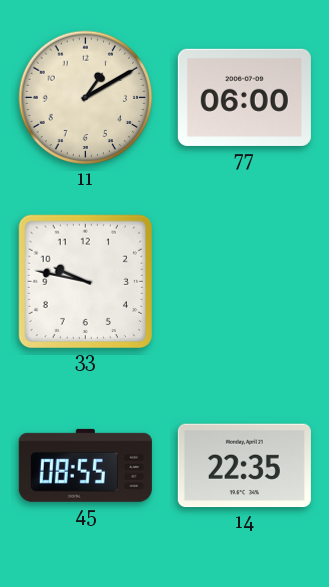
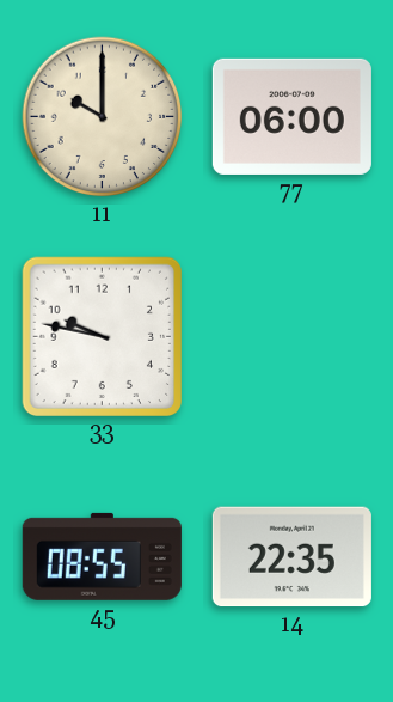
11: 1:10 -> 10:00 (103, 117)
